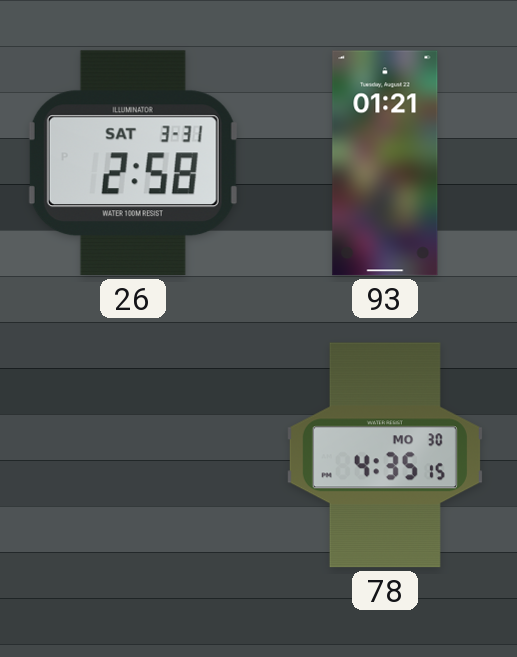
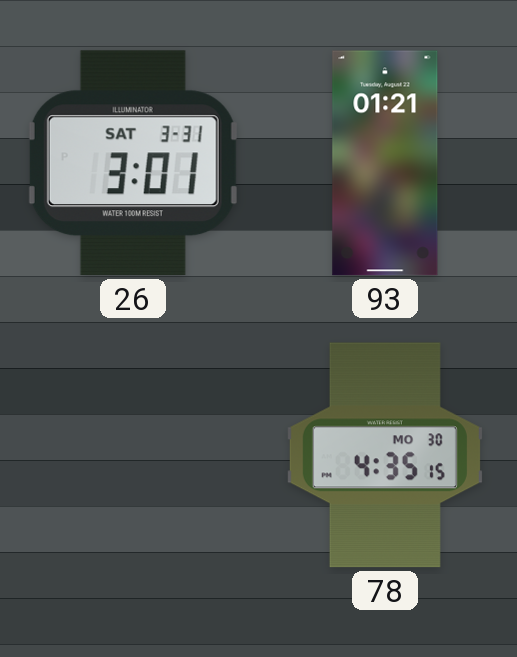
26: 2:58 -> 3:01 (133, 163)
